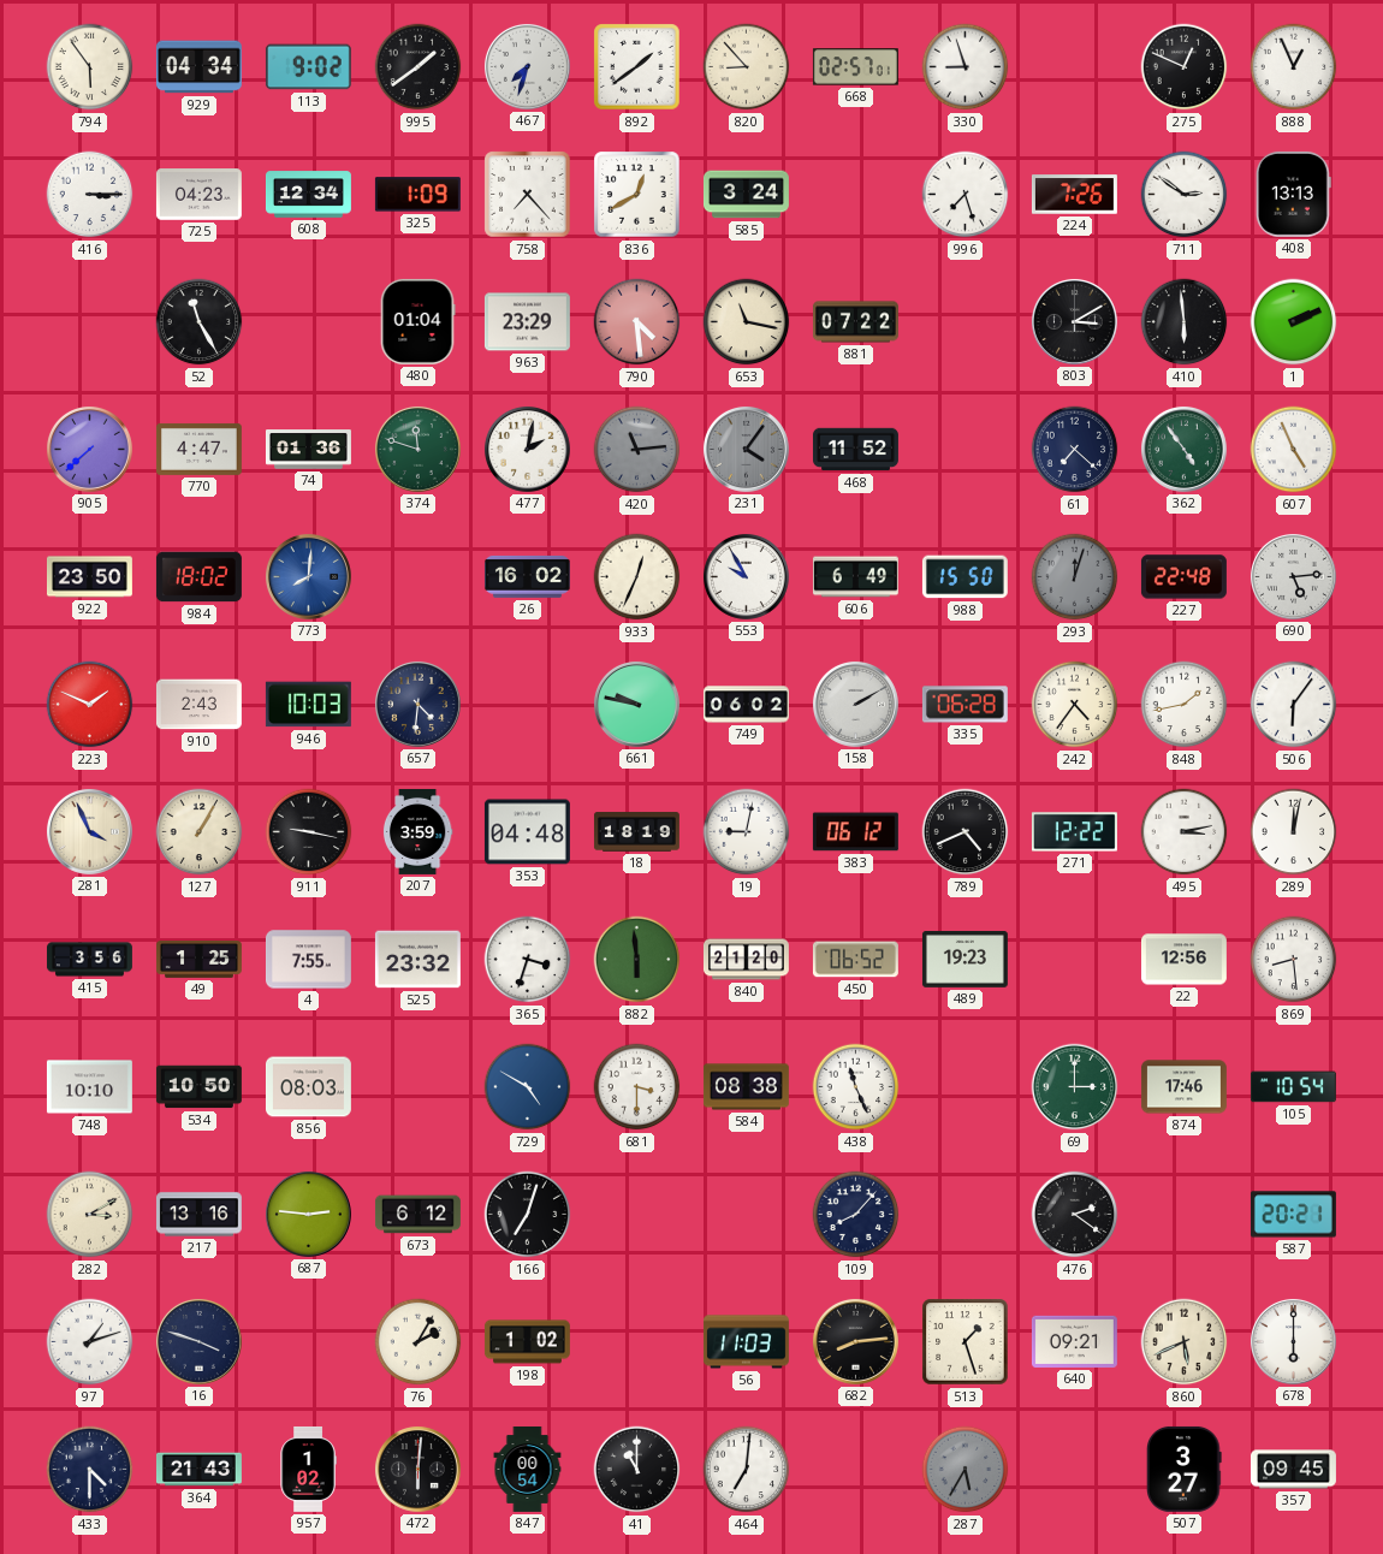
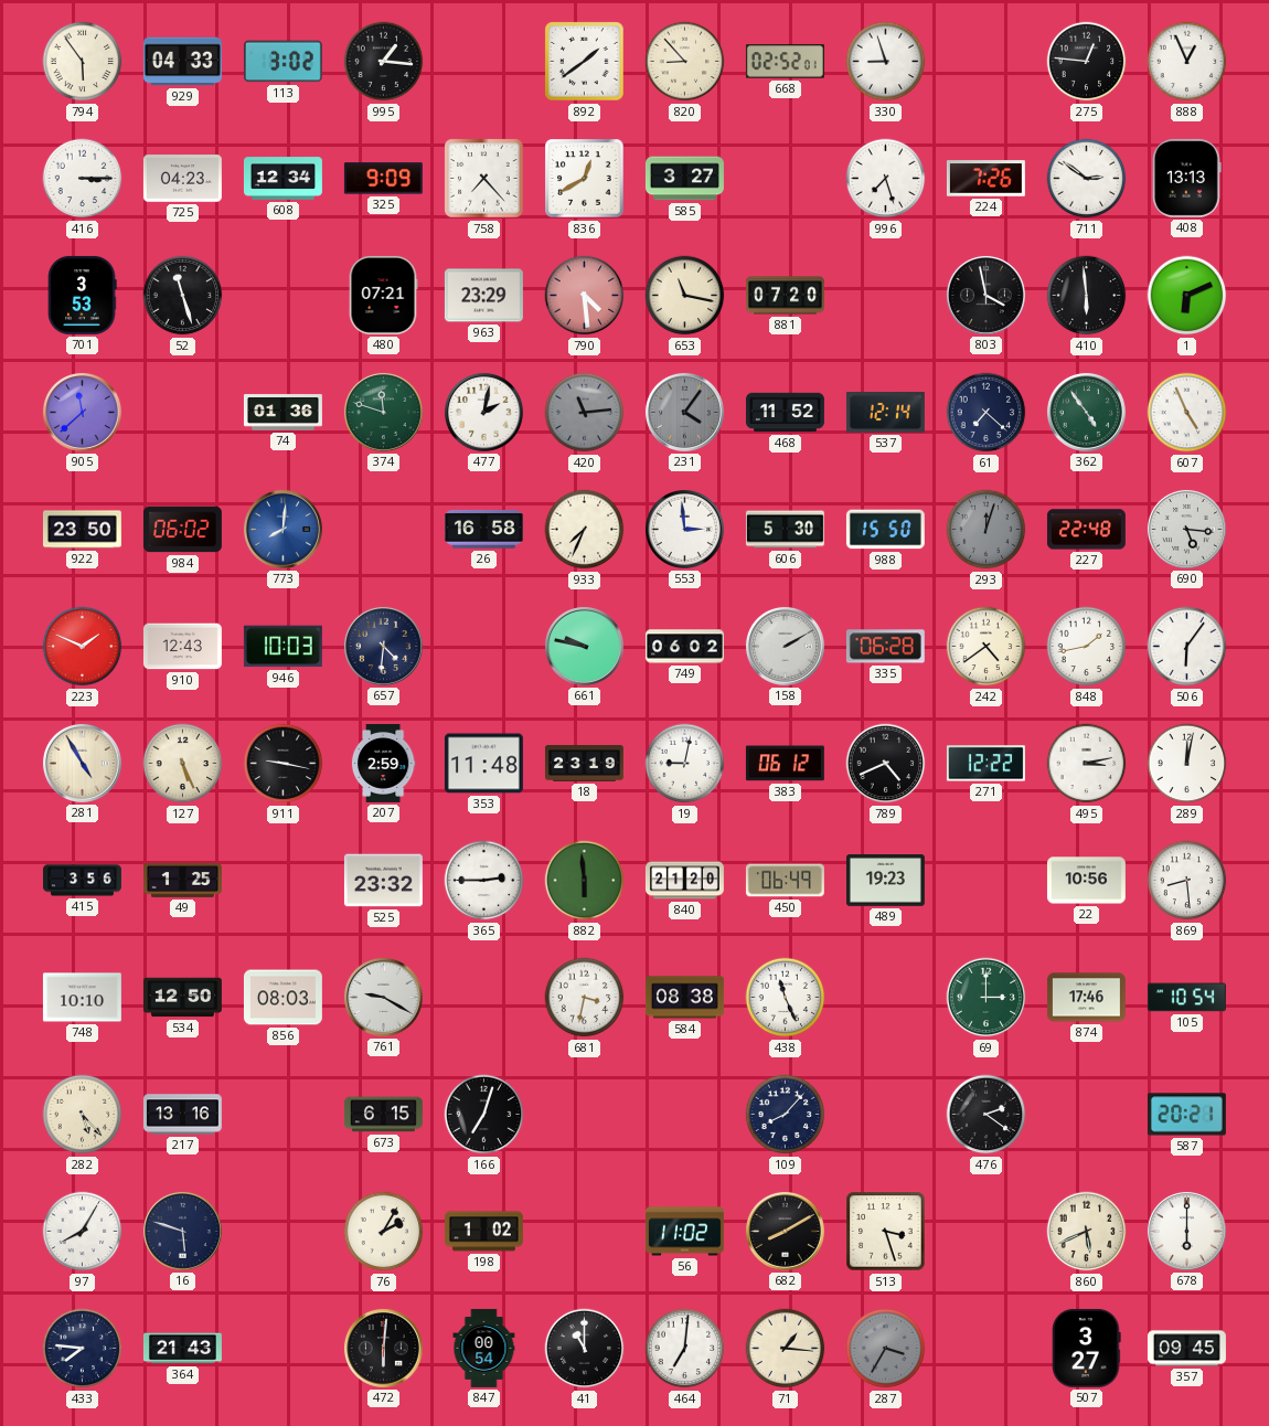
929: 04:34 -> 04:33 (182, 62)
113: 9:02 -> 3:02 (282, 62)
995: 1:39 -> 1:16 (384, 62)
467: 7:33 -> none (527, 66)
668: 02:57 -> 02:52 (785, 62)
275: 12:49 -> 12:46 (1087, 62)
325: 1:09 -> 9:09 (383, 179)
585: 3:24 -> 3:27 (684, 179)
701: none -> 3:53 (82, 295)
52: 11:25 -> 11:27 (183, 296)
480: 01:04 -> 07:21 (383, 295)
881: 07:22 -> 07:20 (785, 296)
803: 3:10 -> 3:58 (985, 295)
1: 2:11 -> 6:11 (1187, 296)
905: 7:38 -> 11:38 (82, 412)
770: 4:47 -> none (198, 449)
537: none -> 12:14 (885, 413)
984: 18:02 -> 06:02 (182, 530)
26: 16:02 -> 16:58 (483, 529)
933: 12:34 -> 7:34 (585, 530)
553: 9:55 -> 2:59 (684, 529)
606: 6:49 -> 5:30 (785, 530)
690: 5:14 -> 5:16 (1186, 529)
910: 2:43 -> 12:43 (182, 647)
242: 4:36 -> 4:39 (987, 647)
281: 3:56 -> 4:55 (82, 763)
127: 1:05 -> 5:26 (183, 764)
207: 3:59 -> 2:59 (383, 763)
353: 04:48 -> 11:48 (483, 764)
18: 18:19 -> 23:19 (584, 764)
4: 7:55 -> none (308, 960)
365: 3:33 -> 2:45 (484, 881)
450: 06:52 -> 06:49 (785, 881)
22: 12:56 -> 10:56 (1086, 881)
534: 10:50 -> 12:50 (182, 998)
761: none -> 9:20 (383, 997)
729: 4:50 -> none (528, 1087)
681: 3:30 -> 3:32 (585, 998)
282: 3:10 -> 5:23 (83, 1115)
687: 2:46 -> none (308, 1214)
673: 6:12 -> 6:15 (383, 1115)
97: 1:12 -> 8:05 (83, 1232)
16: 3:48 -> 5:48 (182, 1231)
56: 11:03 -> 11:02 (684, 1232)
682: 8:14 -> 8:10 (785, 1231)
513: 1:27 -> 3:27 (886, 1232)
640: 09:21 -> none (1074, 1341)
433: 4:30 -> 7:46 (83, 1349)
957: 1:02 -> none (308, 1469)
71: none -> 1:16 (786, 1349)
287: 5:35 -> 3:35 (886, 1349)
